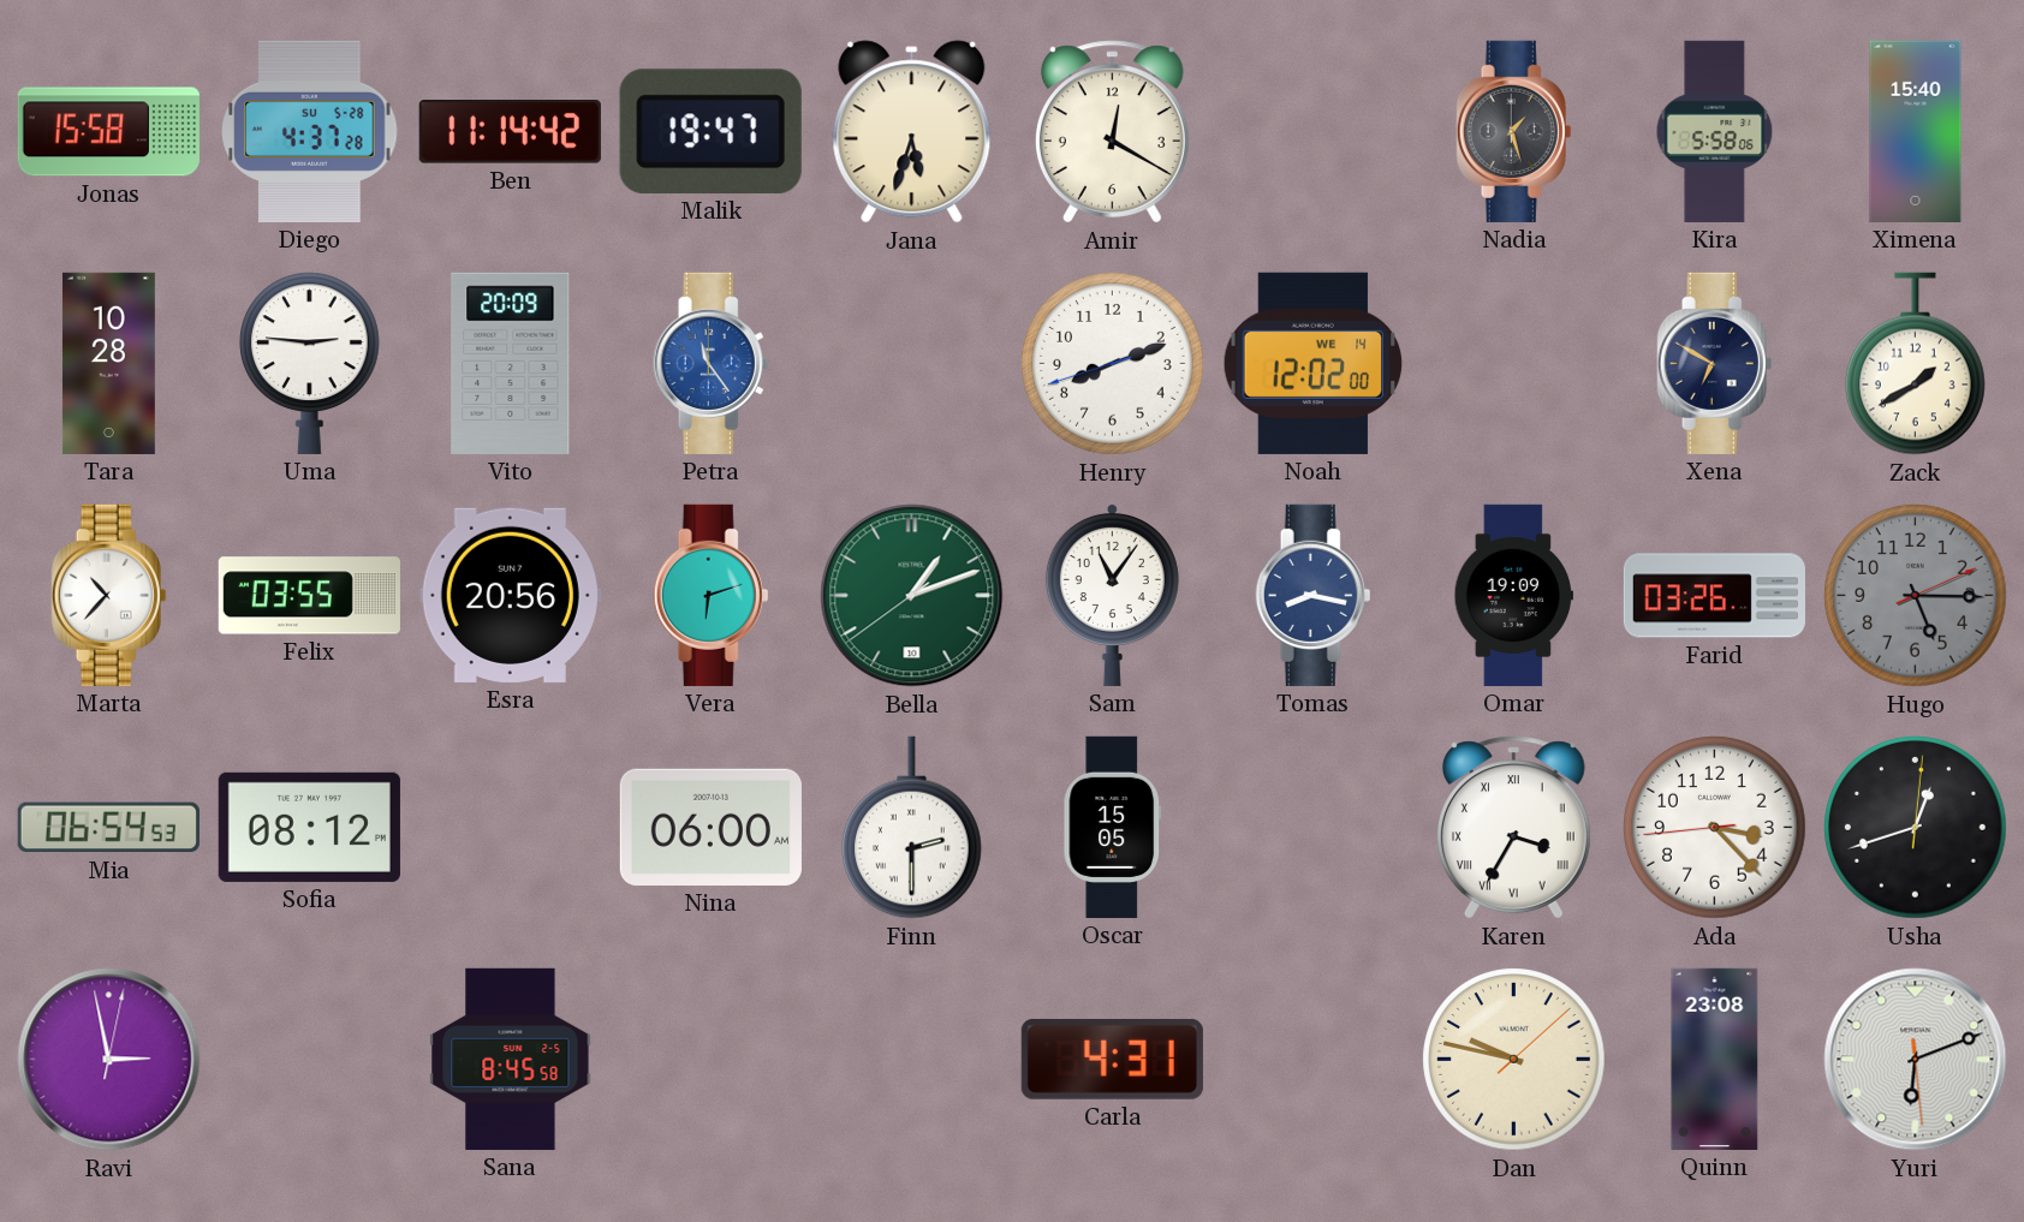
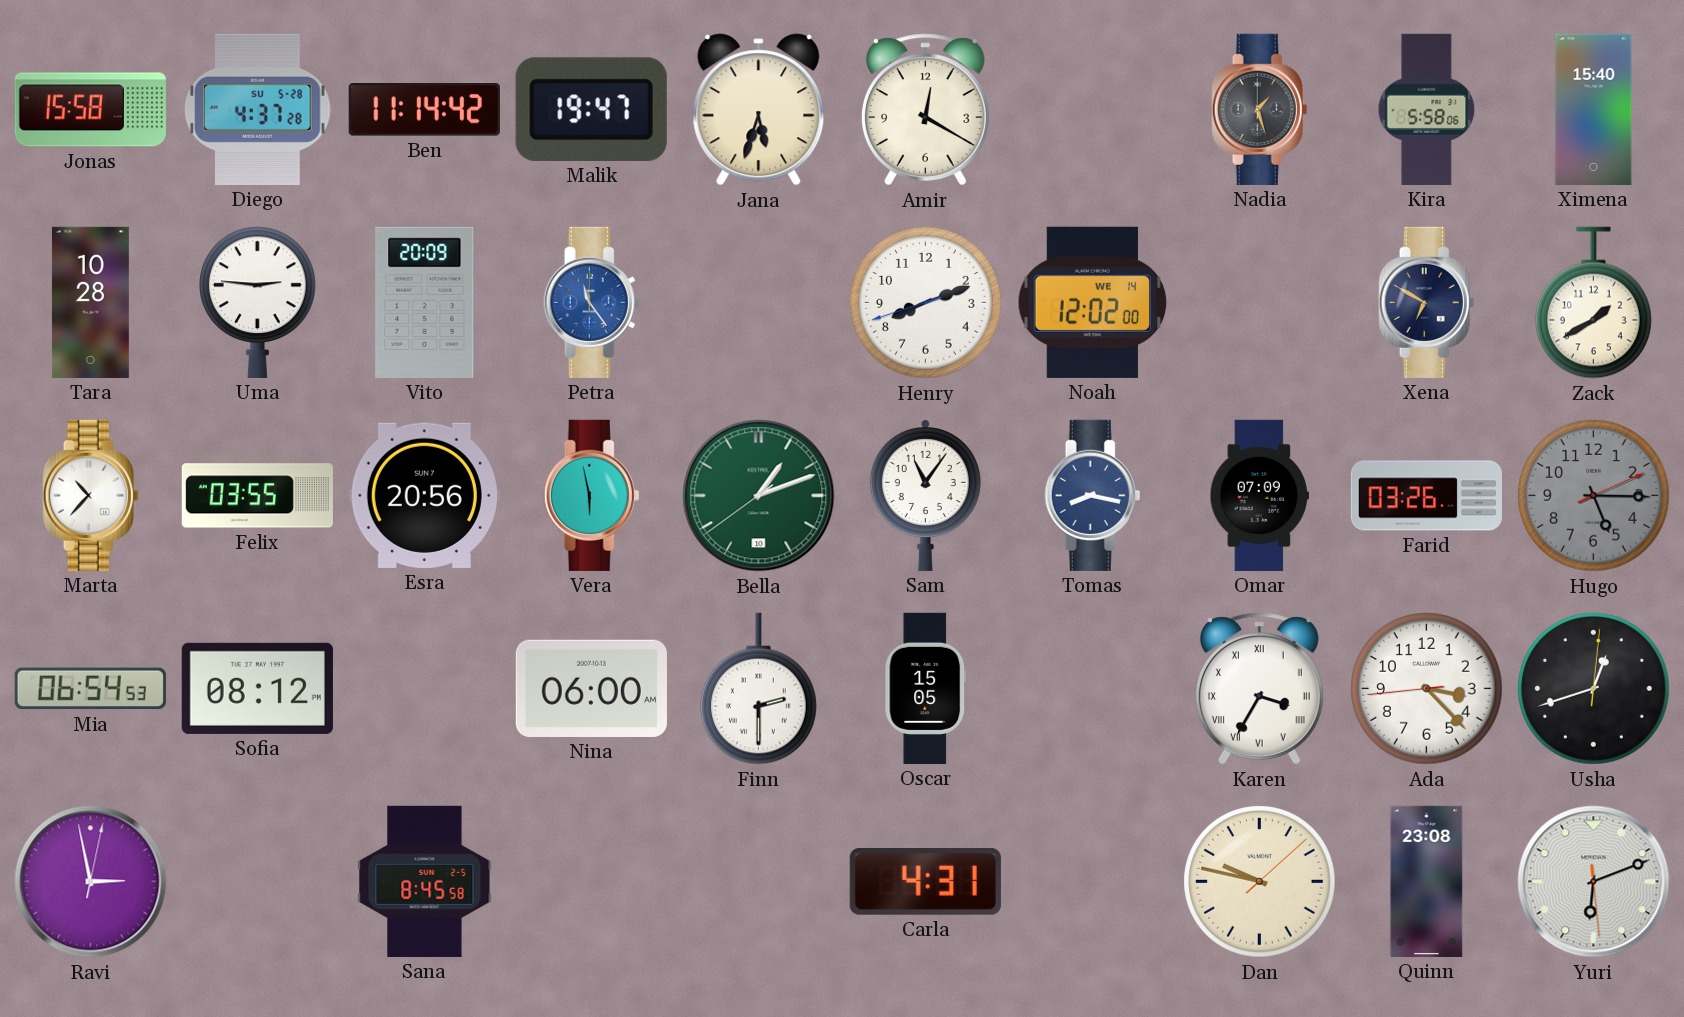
Vera: 6:12 -> 5:58 (592, 495)
Omar: 19:09 -> 07:09 (1259, 495)
